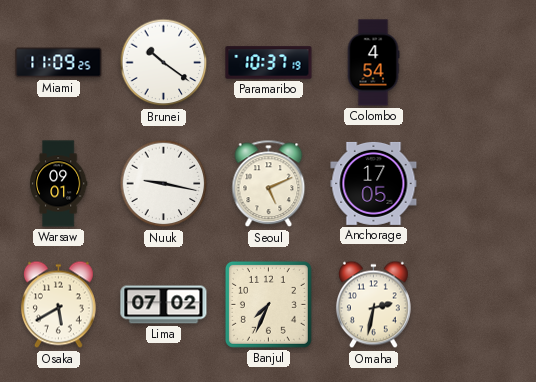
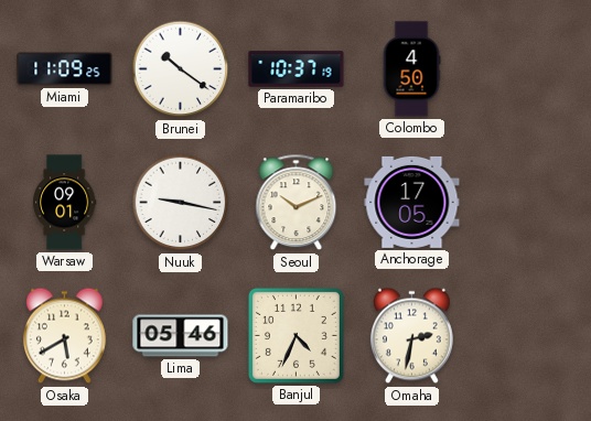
Colombo: 4:54 -> 4:50 (411, 69)
Seoul: 5:11 -> 10:11 (297, 203)
Lima: 07:02 -> 05:46 (181, 336)
Banjul: 7:34 -> 4:34 (295, 335)
